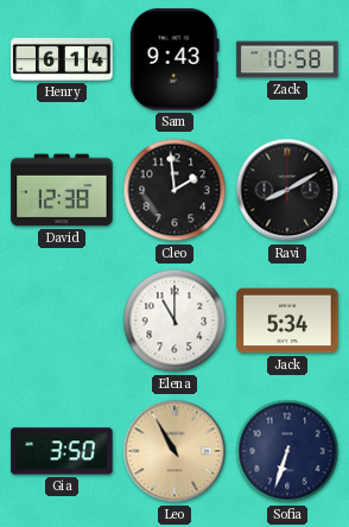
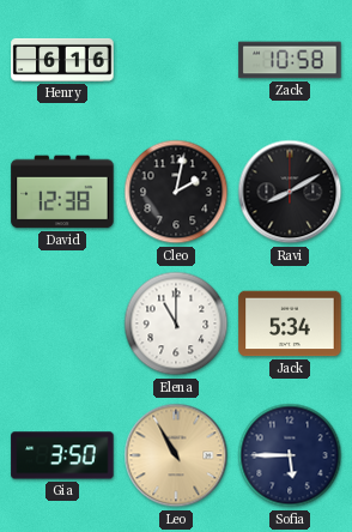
Henry: 6:14 -> 6:16 (62, 60)
Sam: 9:43 -> none (174, 59)
Cleo: 1:59 -> 2:02 (176, 192)
Sofia: 6:33 -> 5:45 (290, 455)
